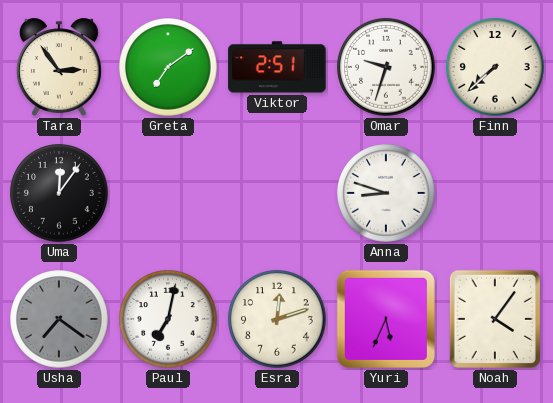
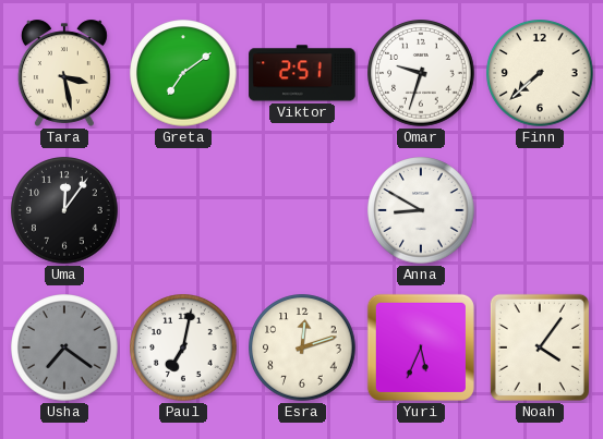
Tara: 2:54 -> 3:28 (64, 73)
Anna: 8:48 -> 8:50 (421, 210)
